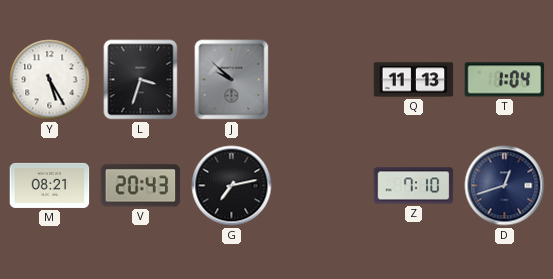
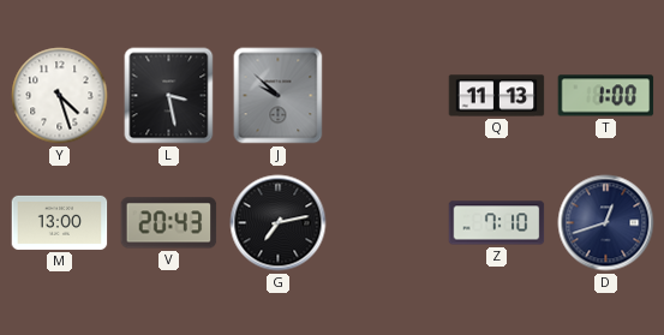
Y: 5:25 -> 4:27 (60, 96)
L: 3:33 -> 3:28 (169, 96)
T: 1:04 -> 1:00 (606, 96)
M: 08:21 -> 13:00 (60, 222)
